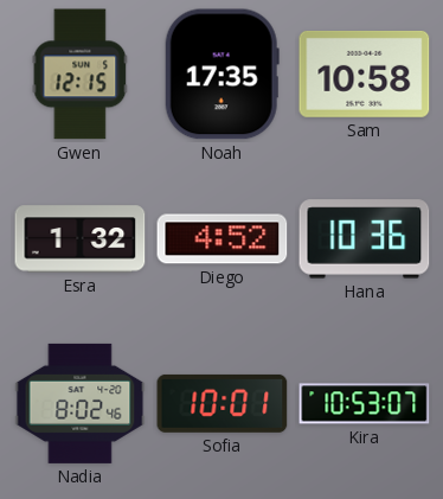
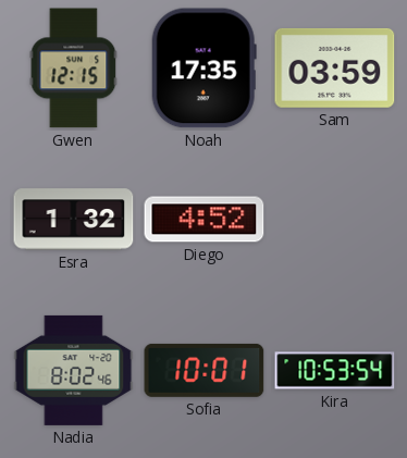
Sam: 10:58 -> 03:59 (335, 67)
Hana: 10:36 -> none (365, 239)
Kira: 10:53:07 -> 10:53:54 (335, 371)
